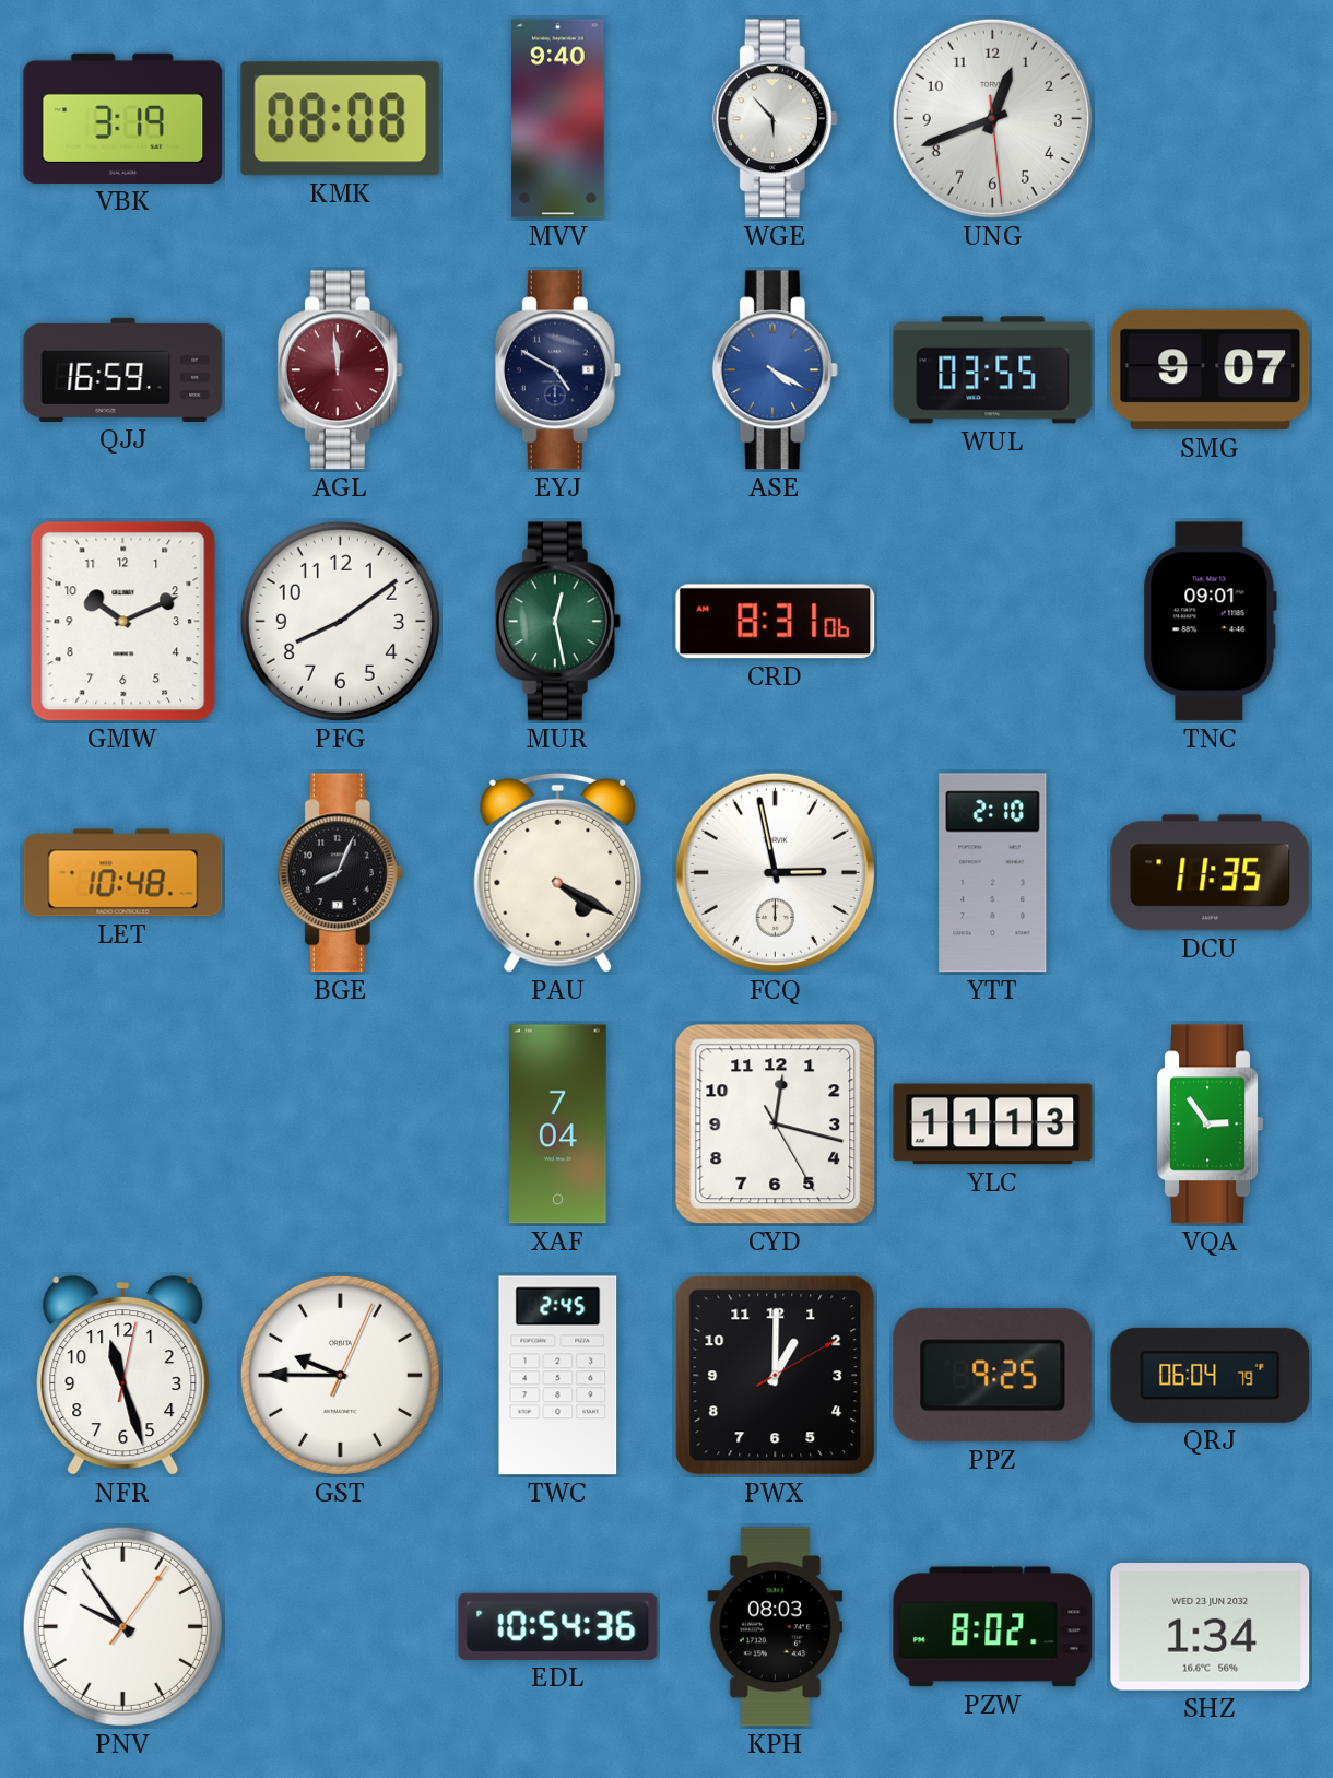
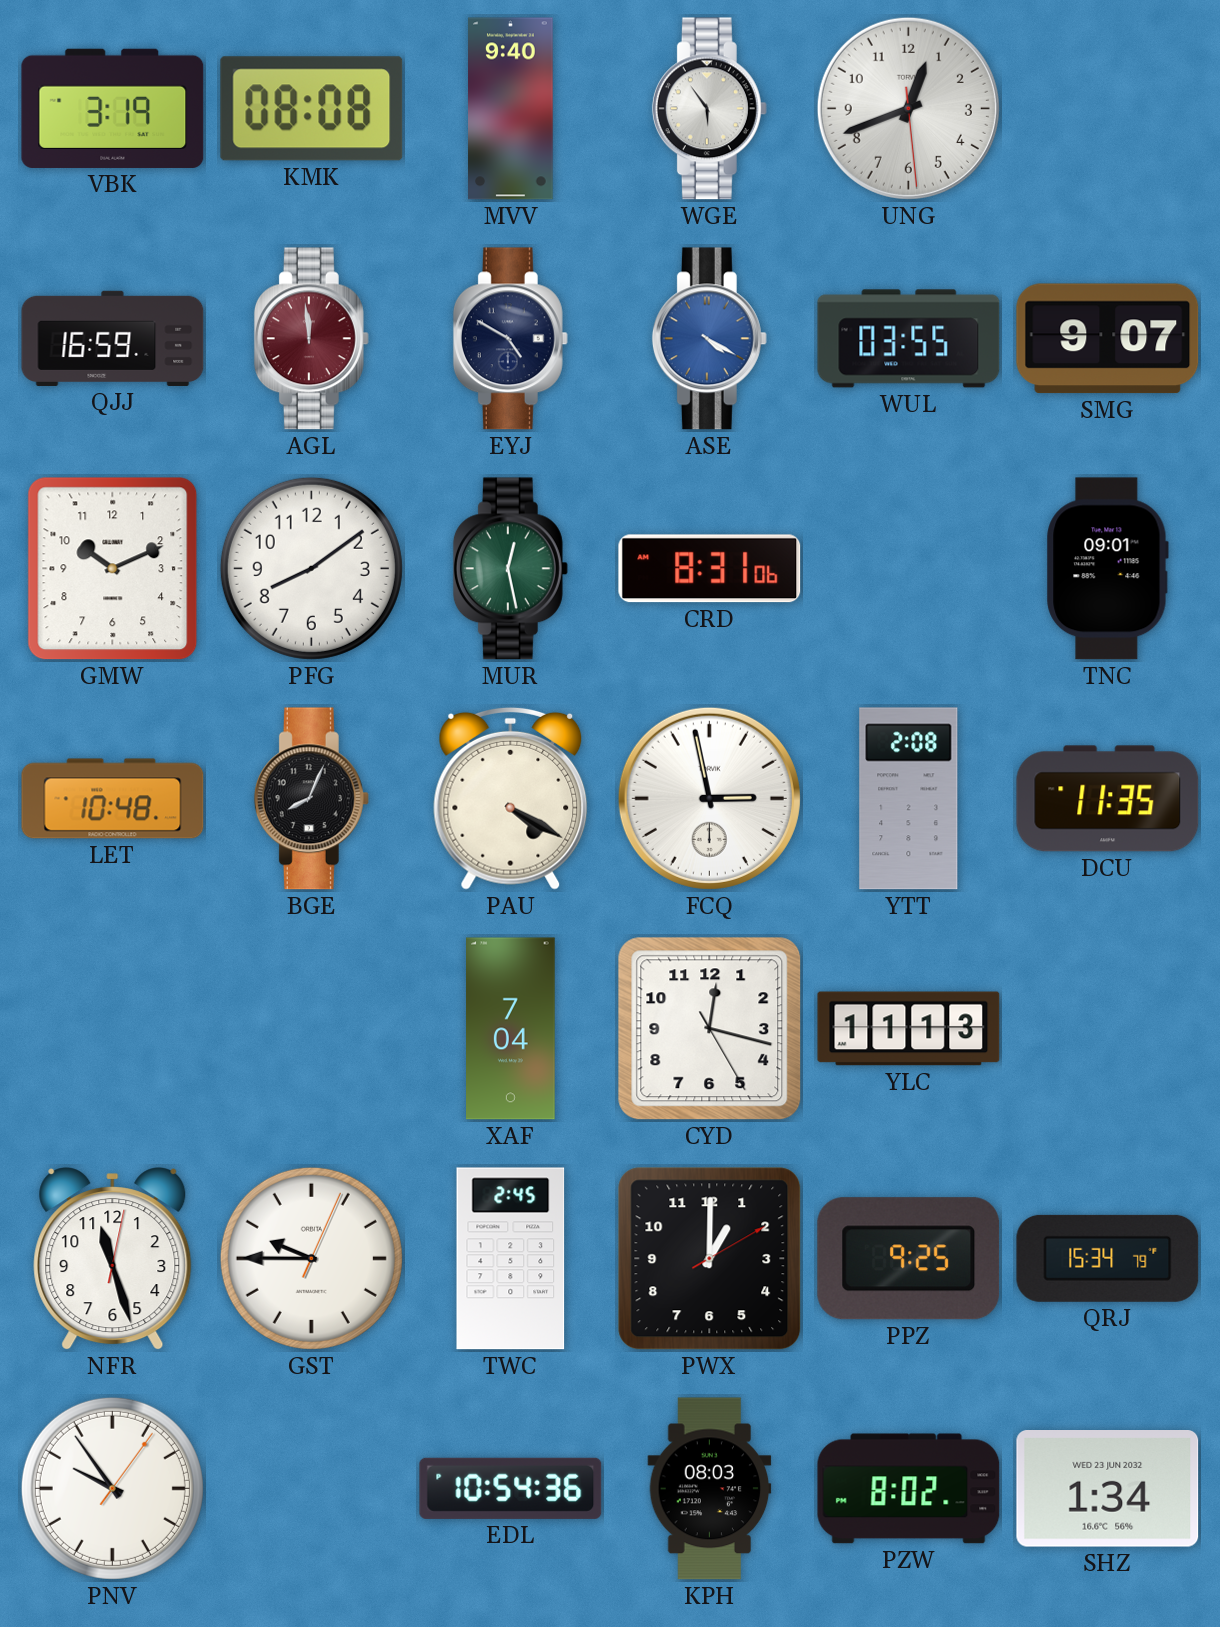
WGE: 5:53 -> 5:54 (709, 109)
YTT: 2:10 -> 2:08 (909, 799)
VQA: 2:54 -> none (1210, 1125)
QRJ: 06:04 -> 15:34 (1108, 1258)
